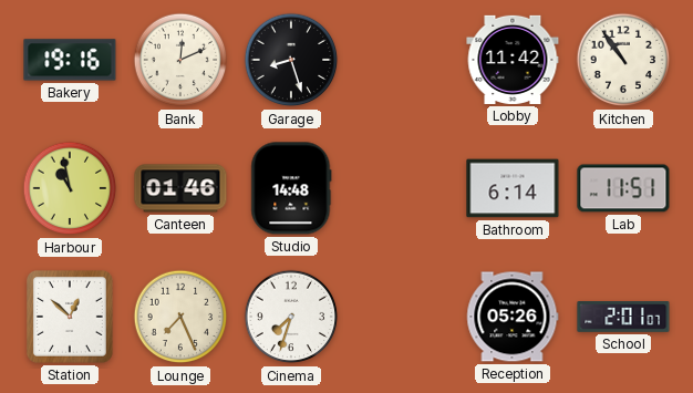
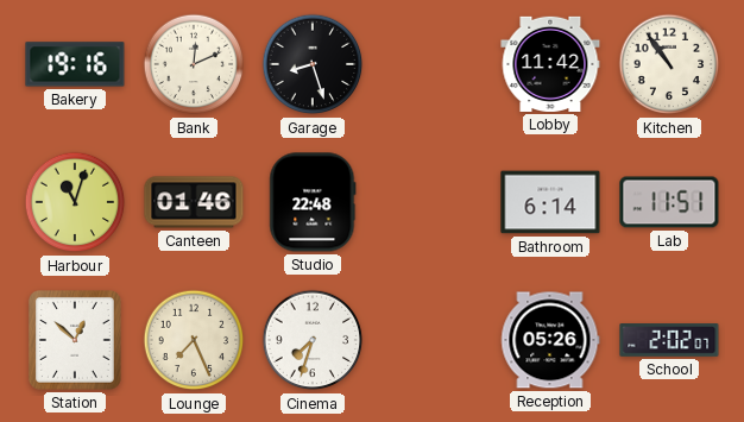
Harbour: 10:58 -> 11:03 (75, 202)
Studio: 14:48 -> 22:48 (313, 202)
School: 2:01 -> 2:02 (669, 340)
